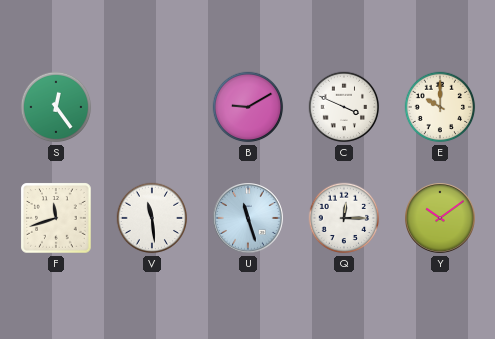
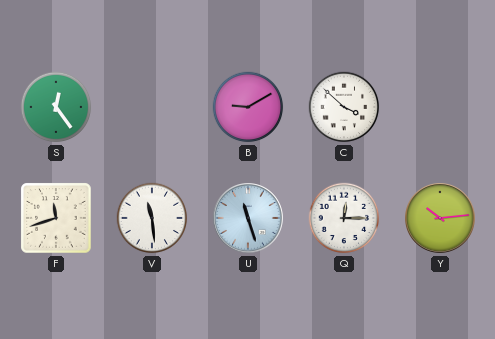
C: 3:49 -> 3:52 (344, 107)
E: 10:00 -> none (440, 107)
Y: 10:09 -> 10:14 (440, 218)
